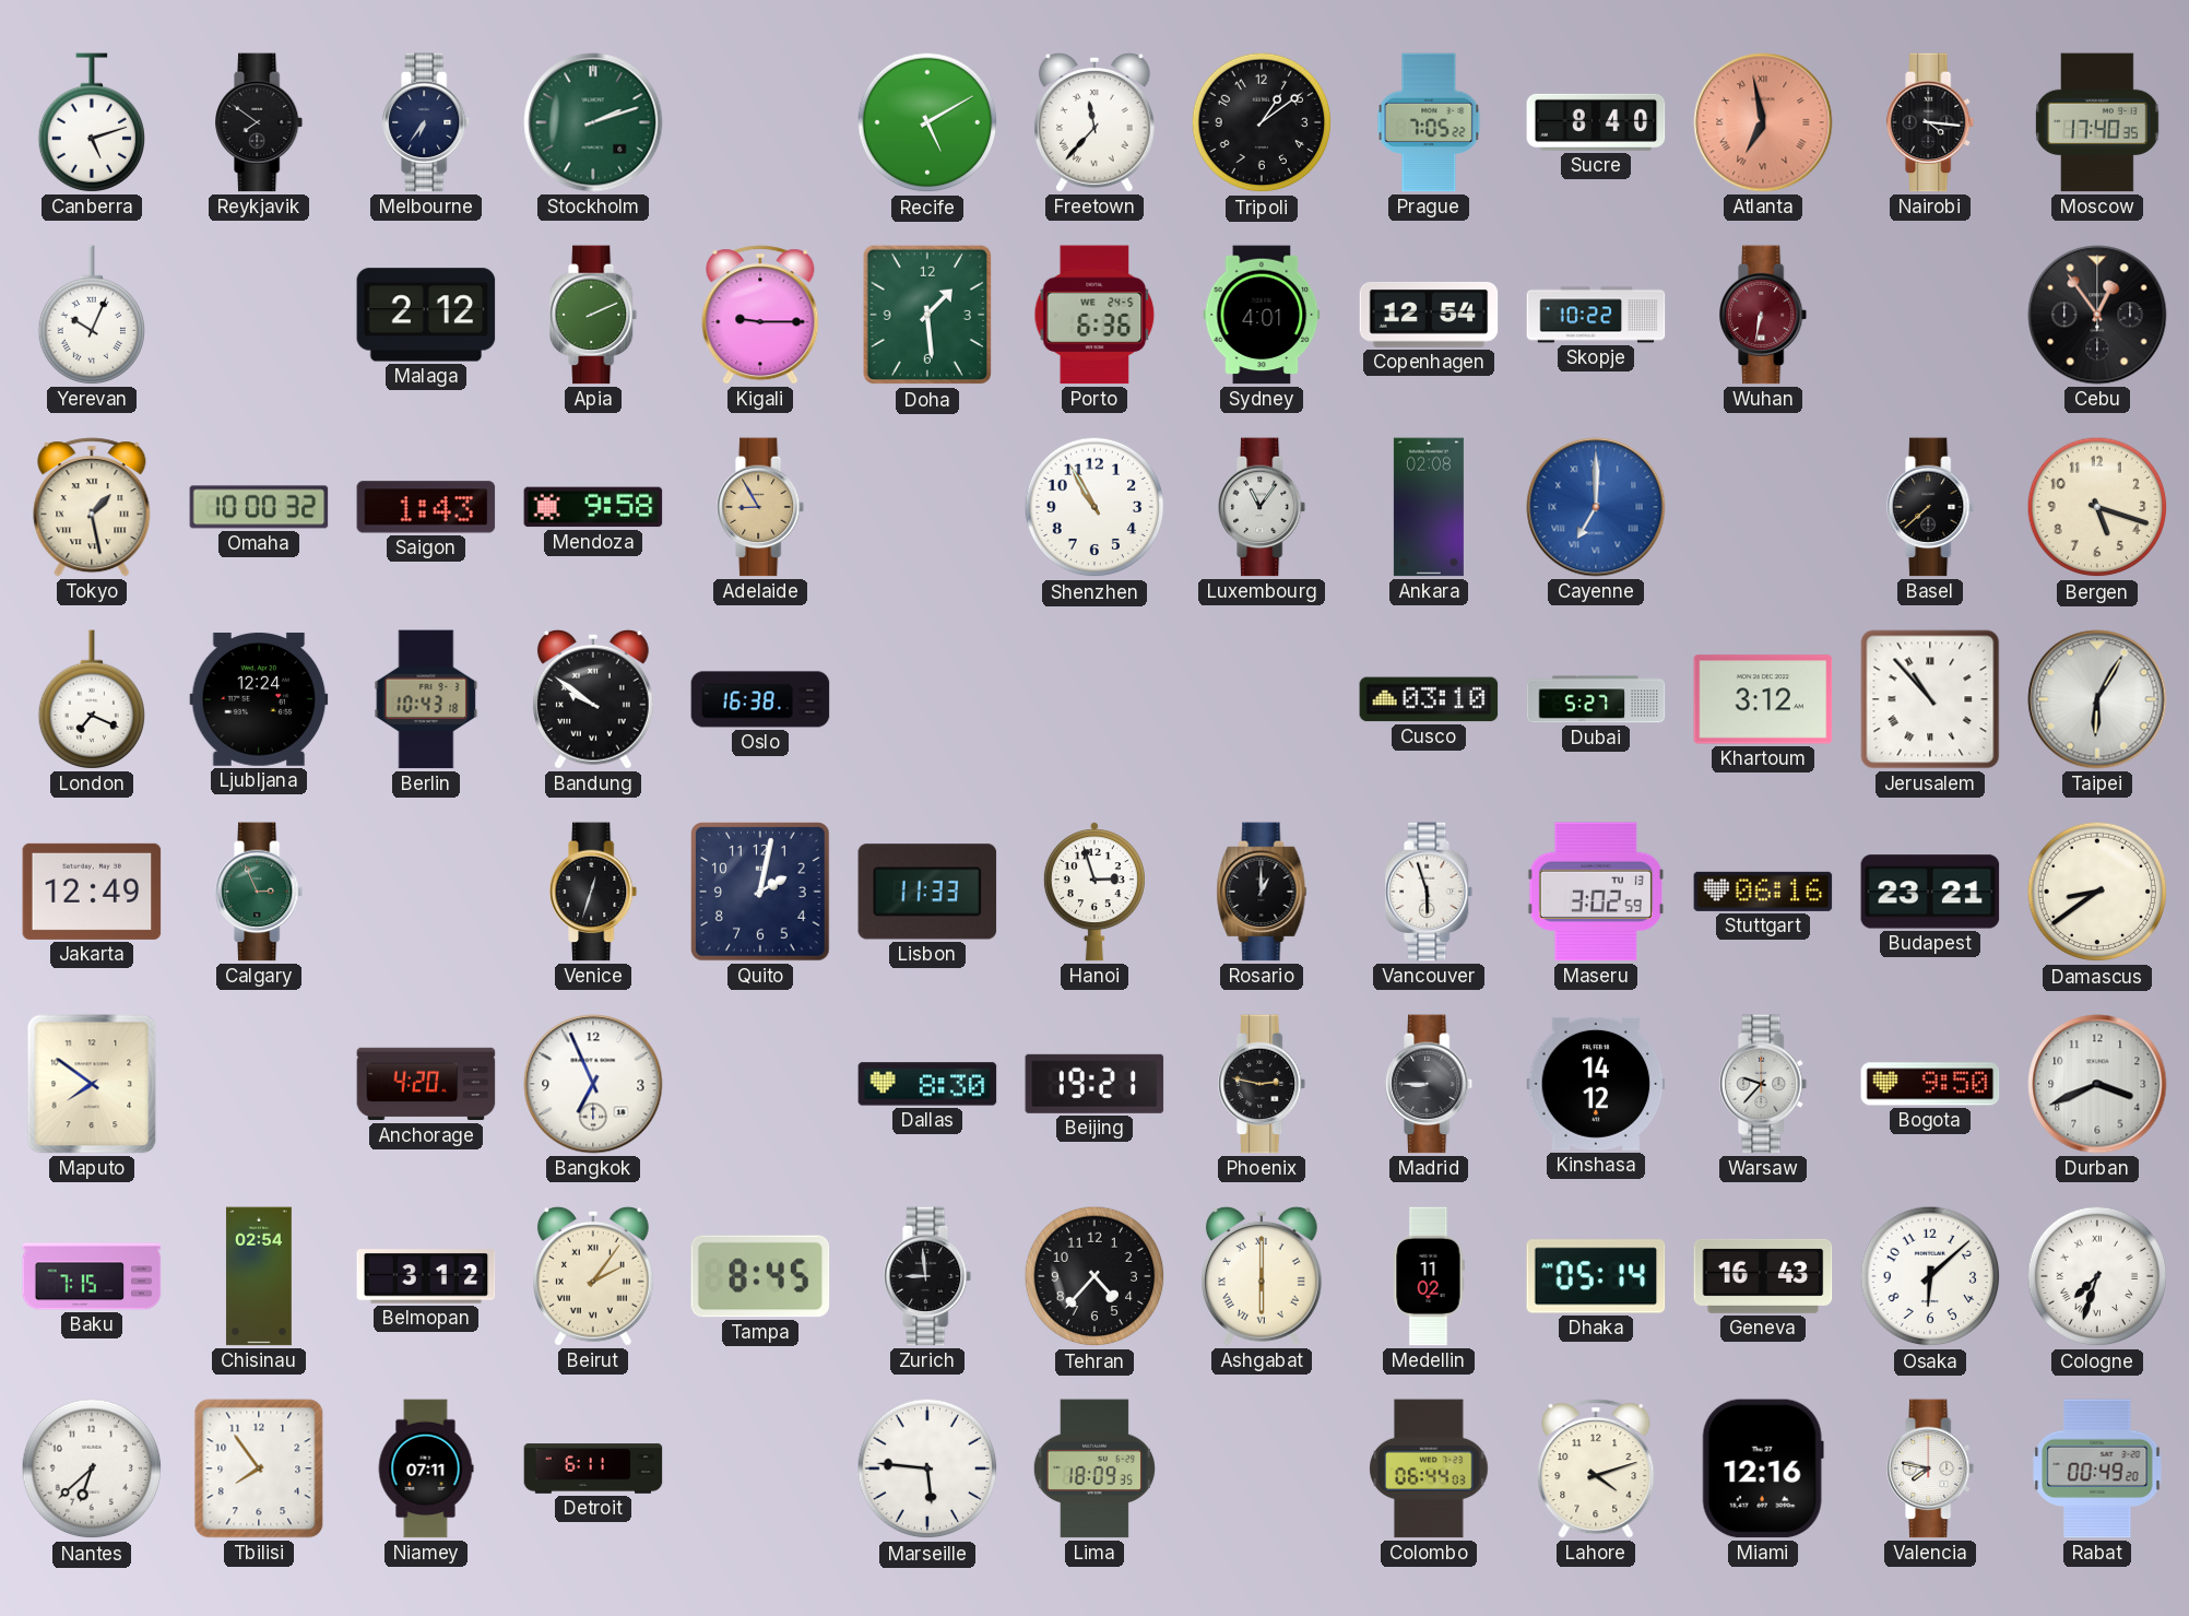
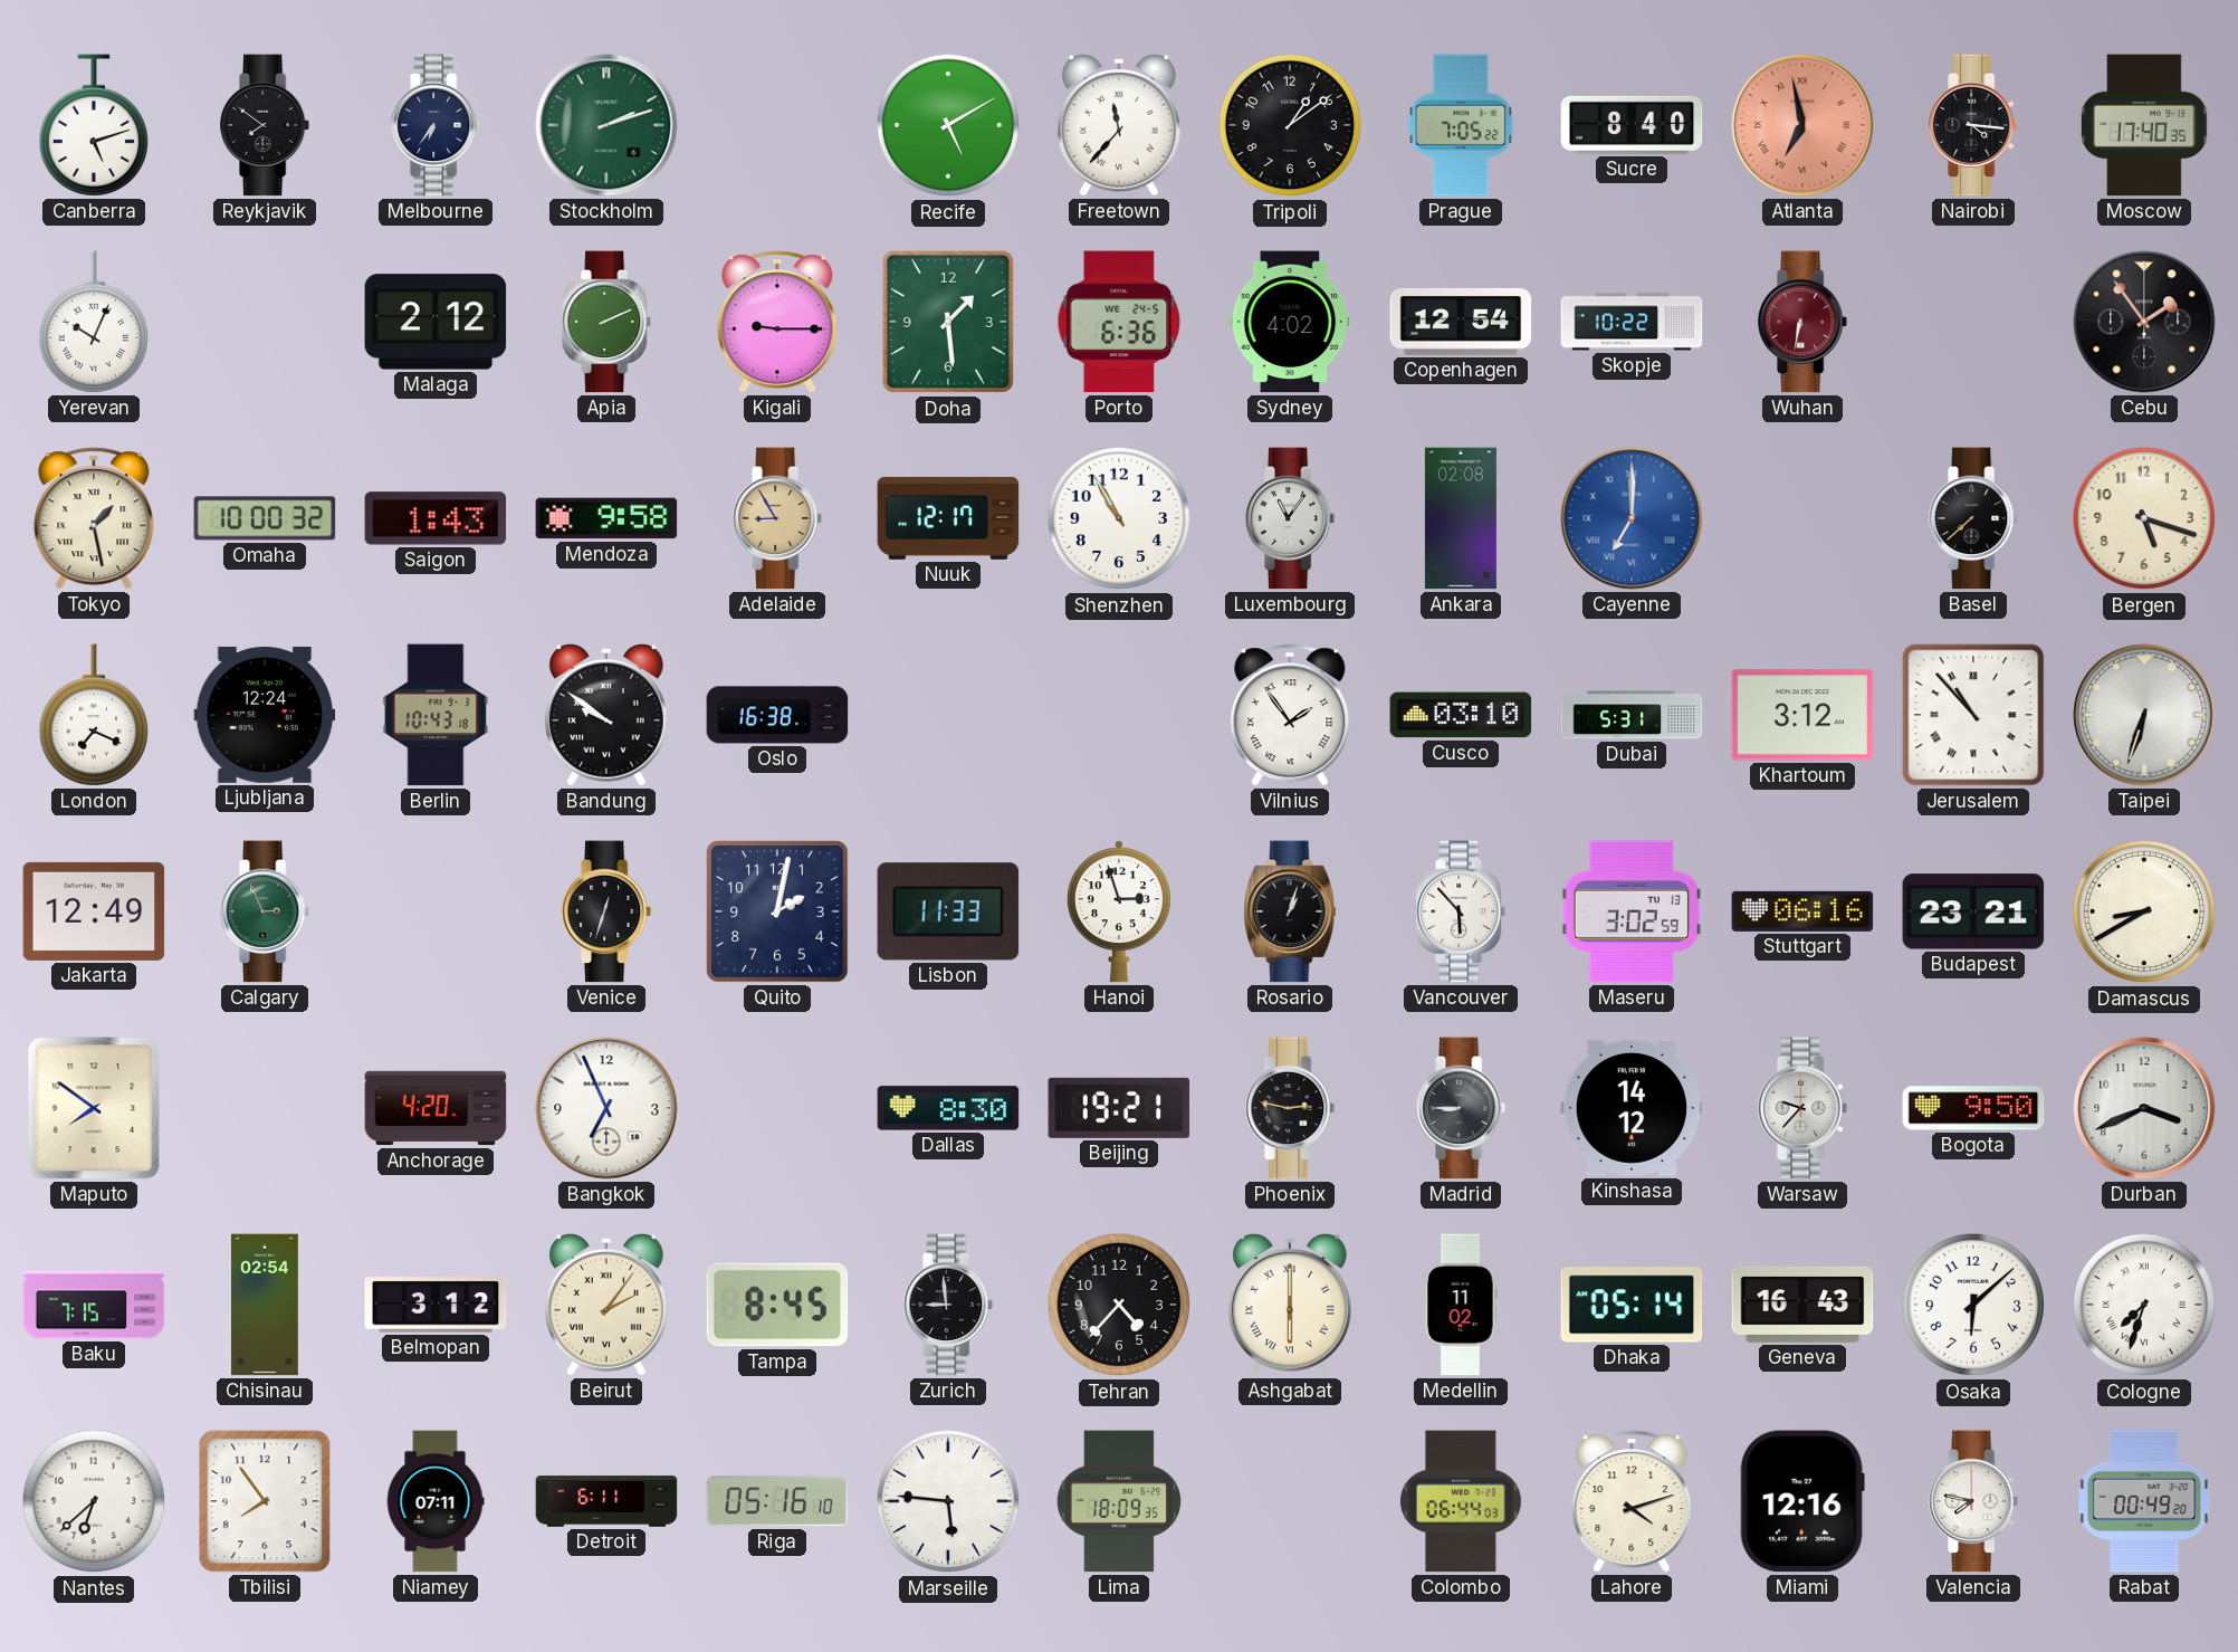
Sydney: 4:01 -> 4:02 (1290, 322)
Cebu: 12:54 -> 1:54 (2144, 322)
Nuuk: none -> 12:17 (948, 518)
Vilnius: none -> 1:54 (1290, 715)
Dubai: 5:27 -> 5:31 (1632, 715)
Taipei: 6:05 -> 6:33 (2144, 715)
Rosario: 1:00 -> 1:03 (1290, 911)
Vancouver: 5:57 -> 5:53 (1462, 911)
Damascus: 8:39 -> 8:40 (2144, 911)
Riga: none -> 05:16 (777, 1501)
